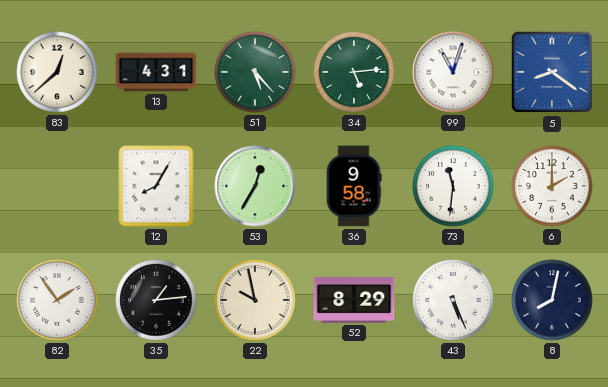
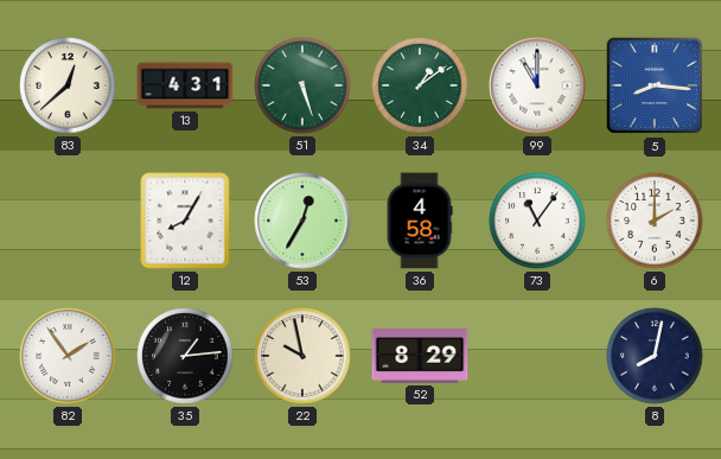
51: 5:23 -> 5:27 (302, 85)
34: 5:14 -> 1:09 (420, 85)
99: 11:03 -> 11:00 (537, 85)
5: 8:21 -> 8:16 (655, 85)
36: 9:58 -> 4:58 (420, 221)
73: 11:31 -> 11:06 (537, 221)
43: 5:26 -> none (453, 300)
